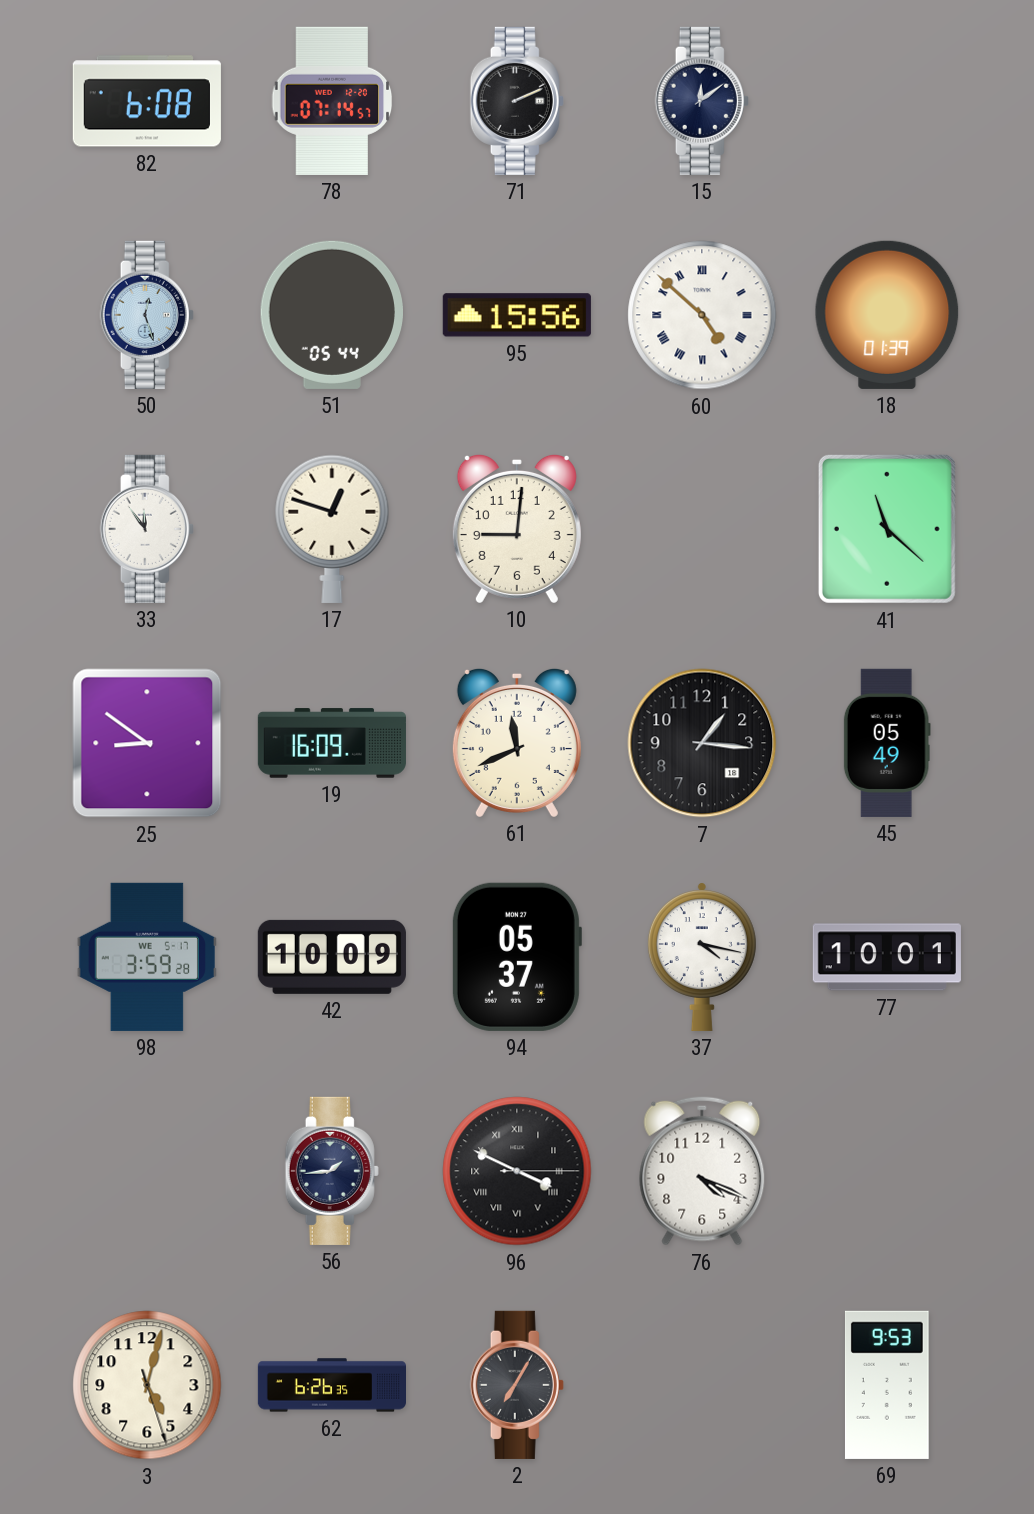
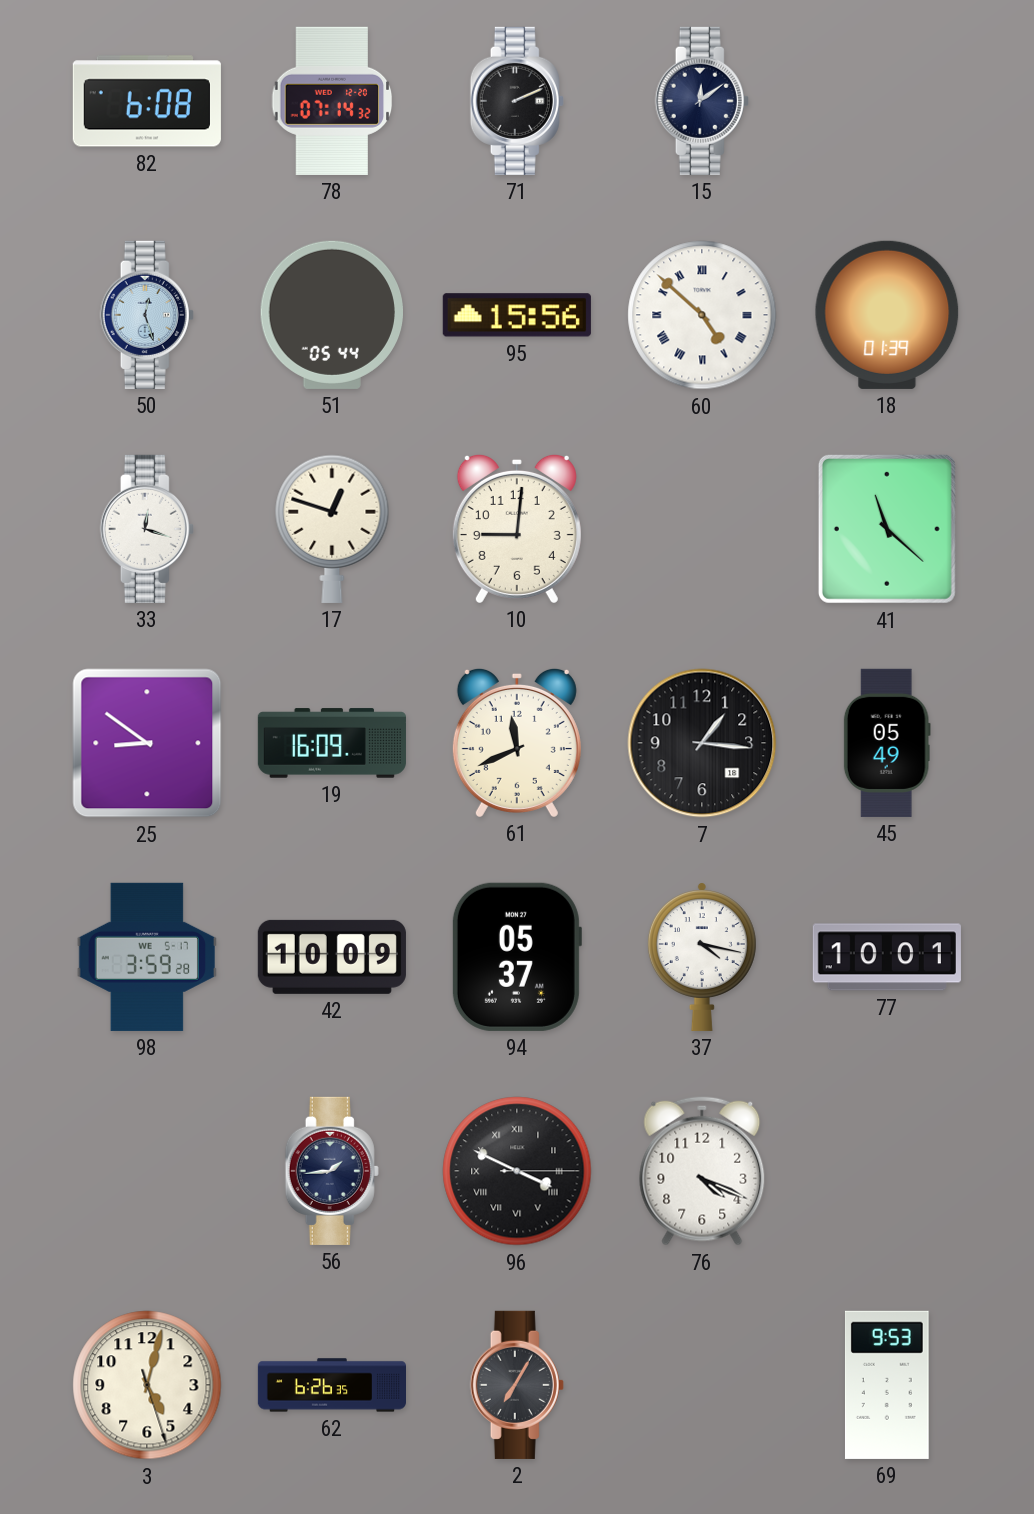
78: 07:14:57 -> 07:14:32 (332, 101)
33: 11:54 -> 12:18 (147, 529)
